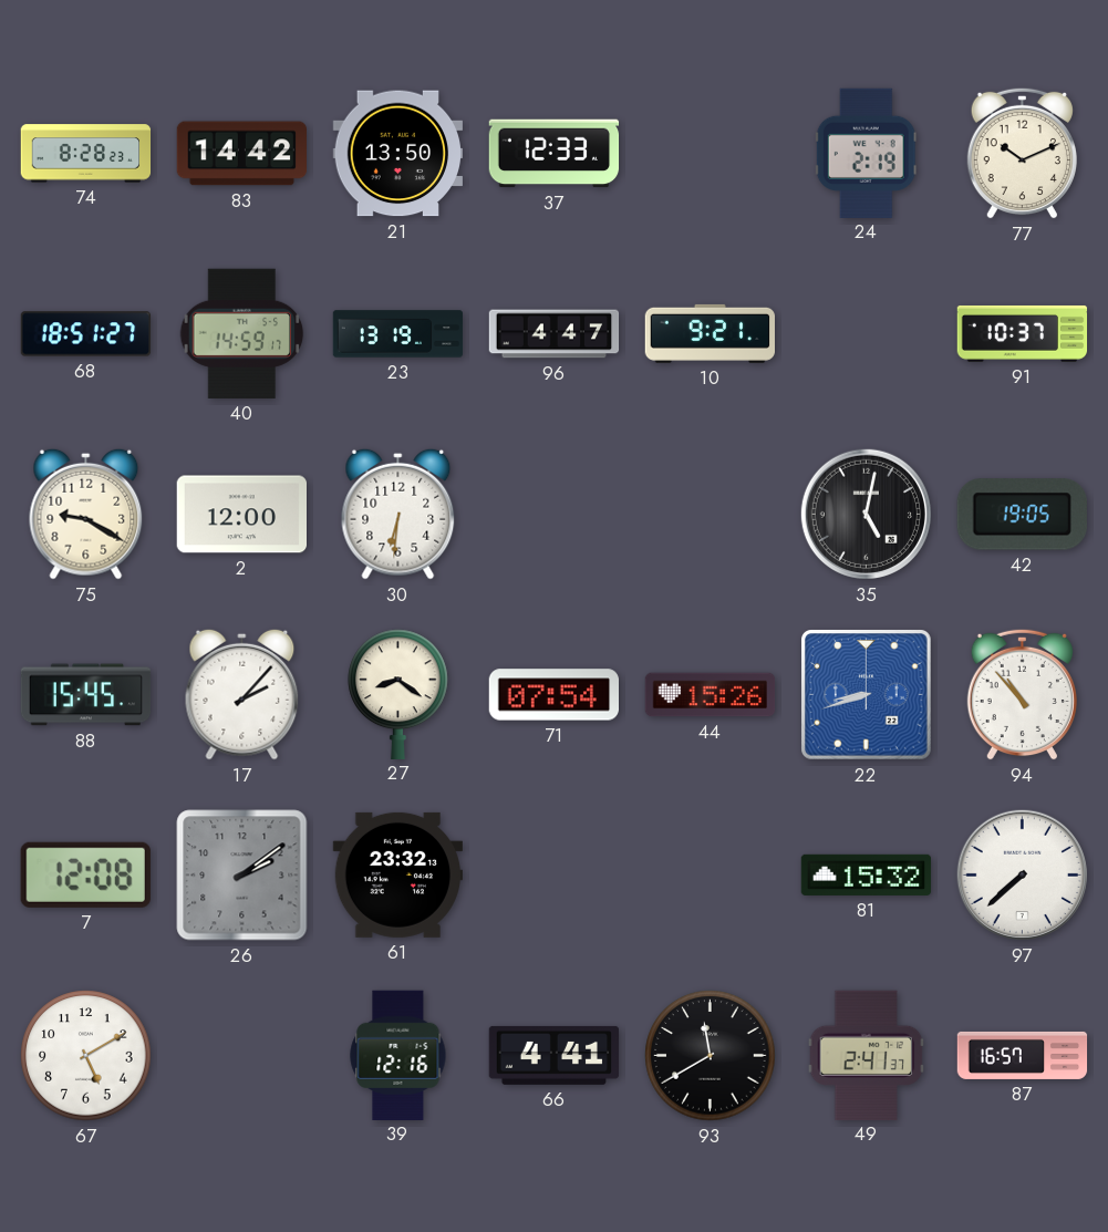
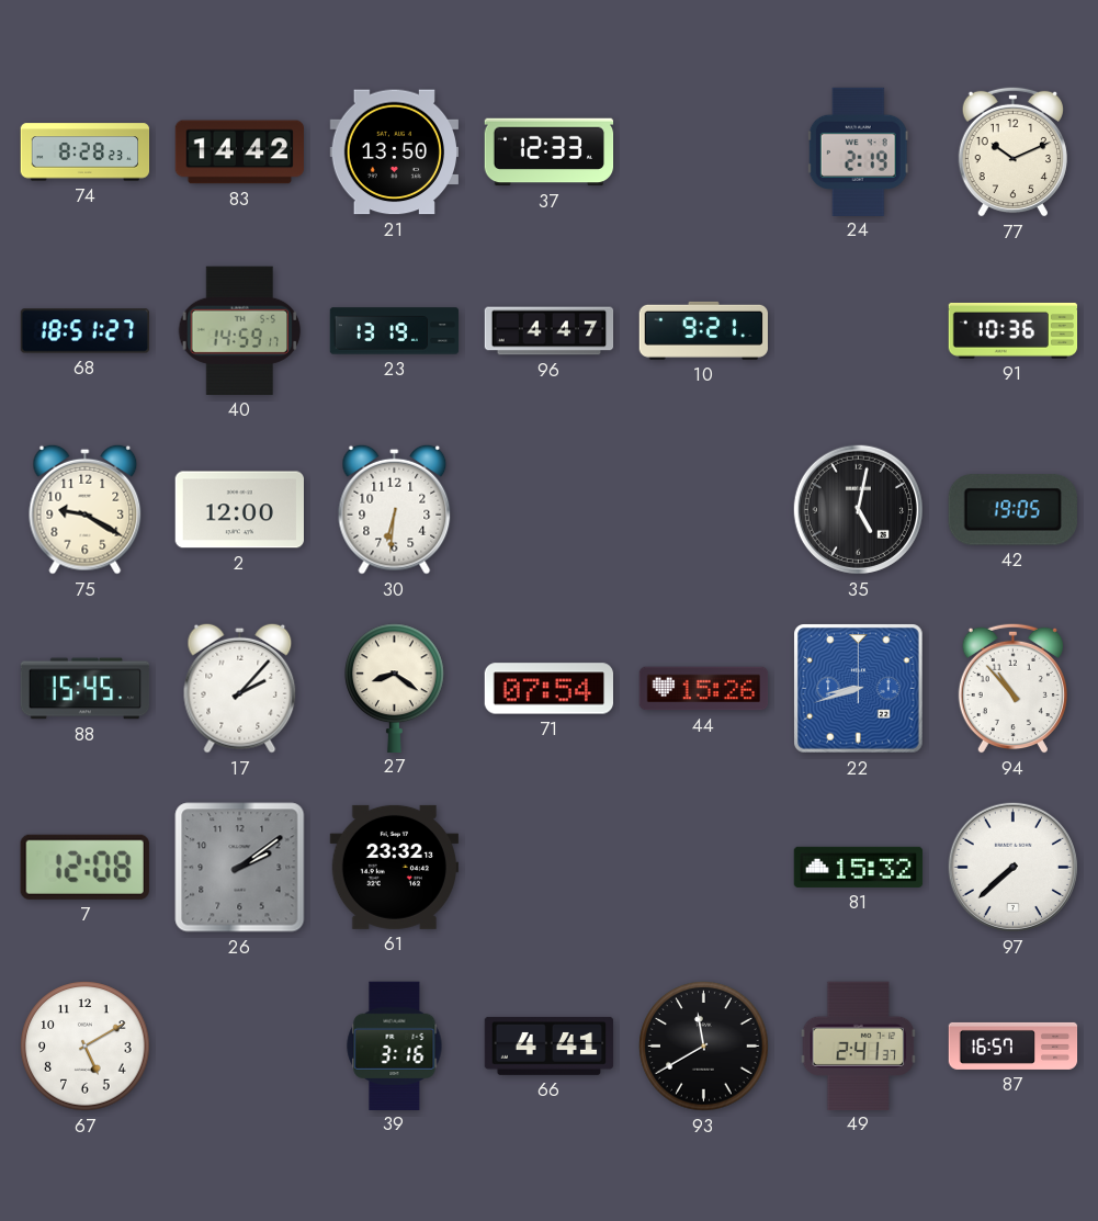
91: 10:37 -> 10:36 (1014, 330)
39: 12:16 -> 3:16 (395, 1045)
